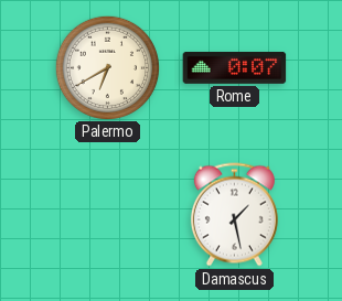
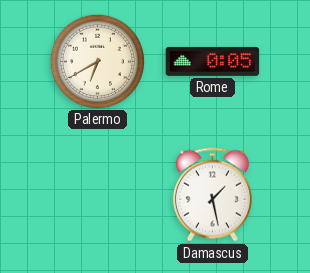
Rome: 0:07 -> 0:05 (213, 61)
